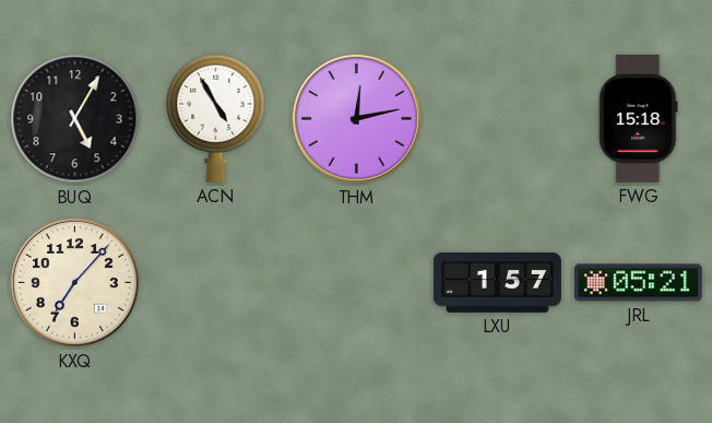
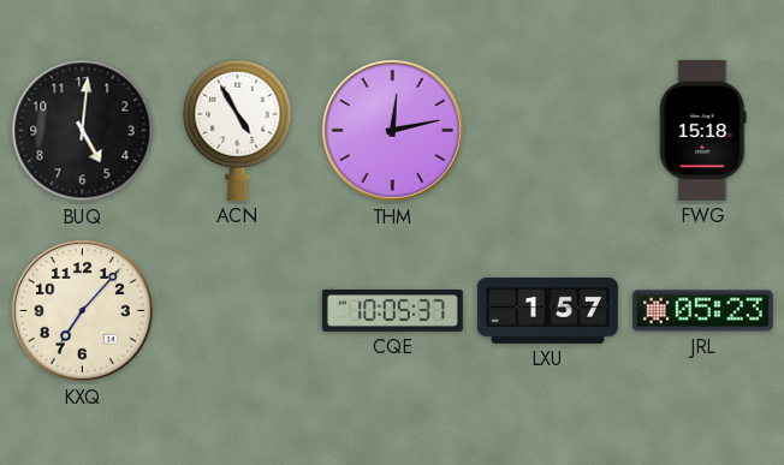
BUQ: 5:05 -> 5:01 (83, 131)
CQE: none -> 10:05 (392, 310)
JRL: 05:21 -> 05:23 (702, 311)
